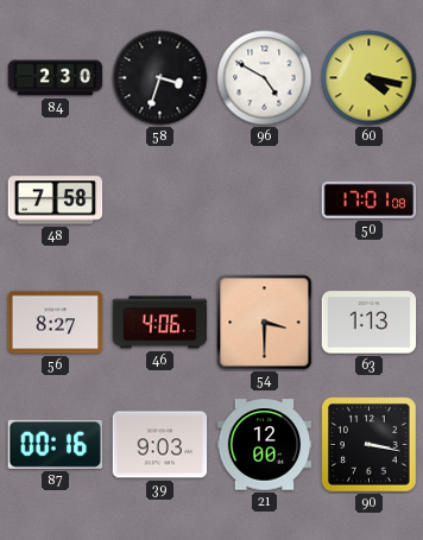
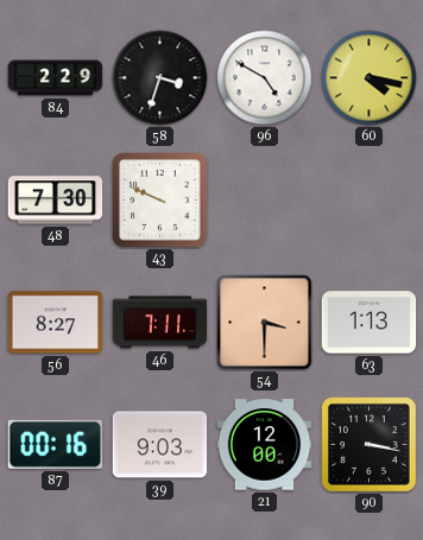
84: 2:30 -> 2:29 (56, 78)
48: 7:58 -> 7:30 (56, 201)
43: none -> 9:49 (160, 201)
50: 17:01 -> none (370, 199)
46: 4:06 -> 7:11 (160, 323)
